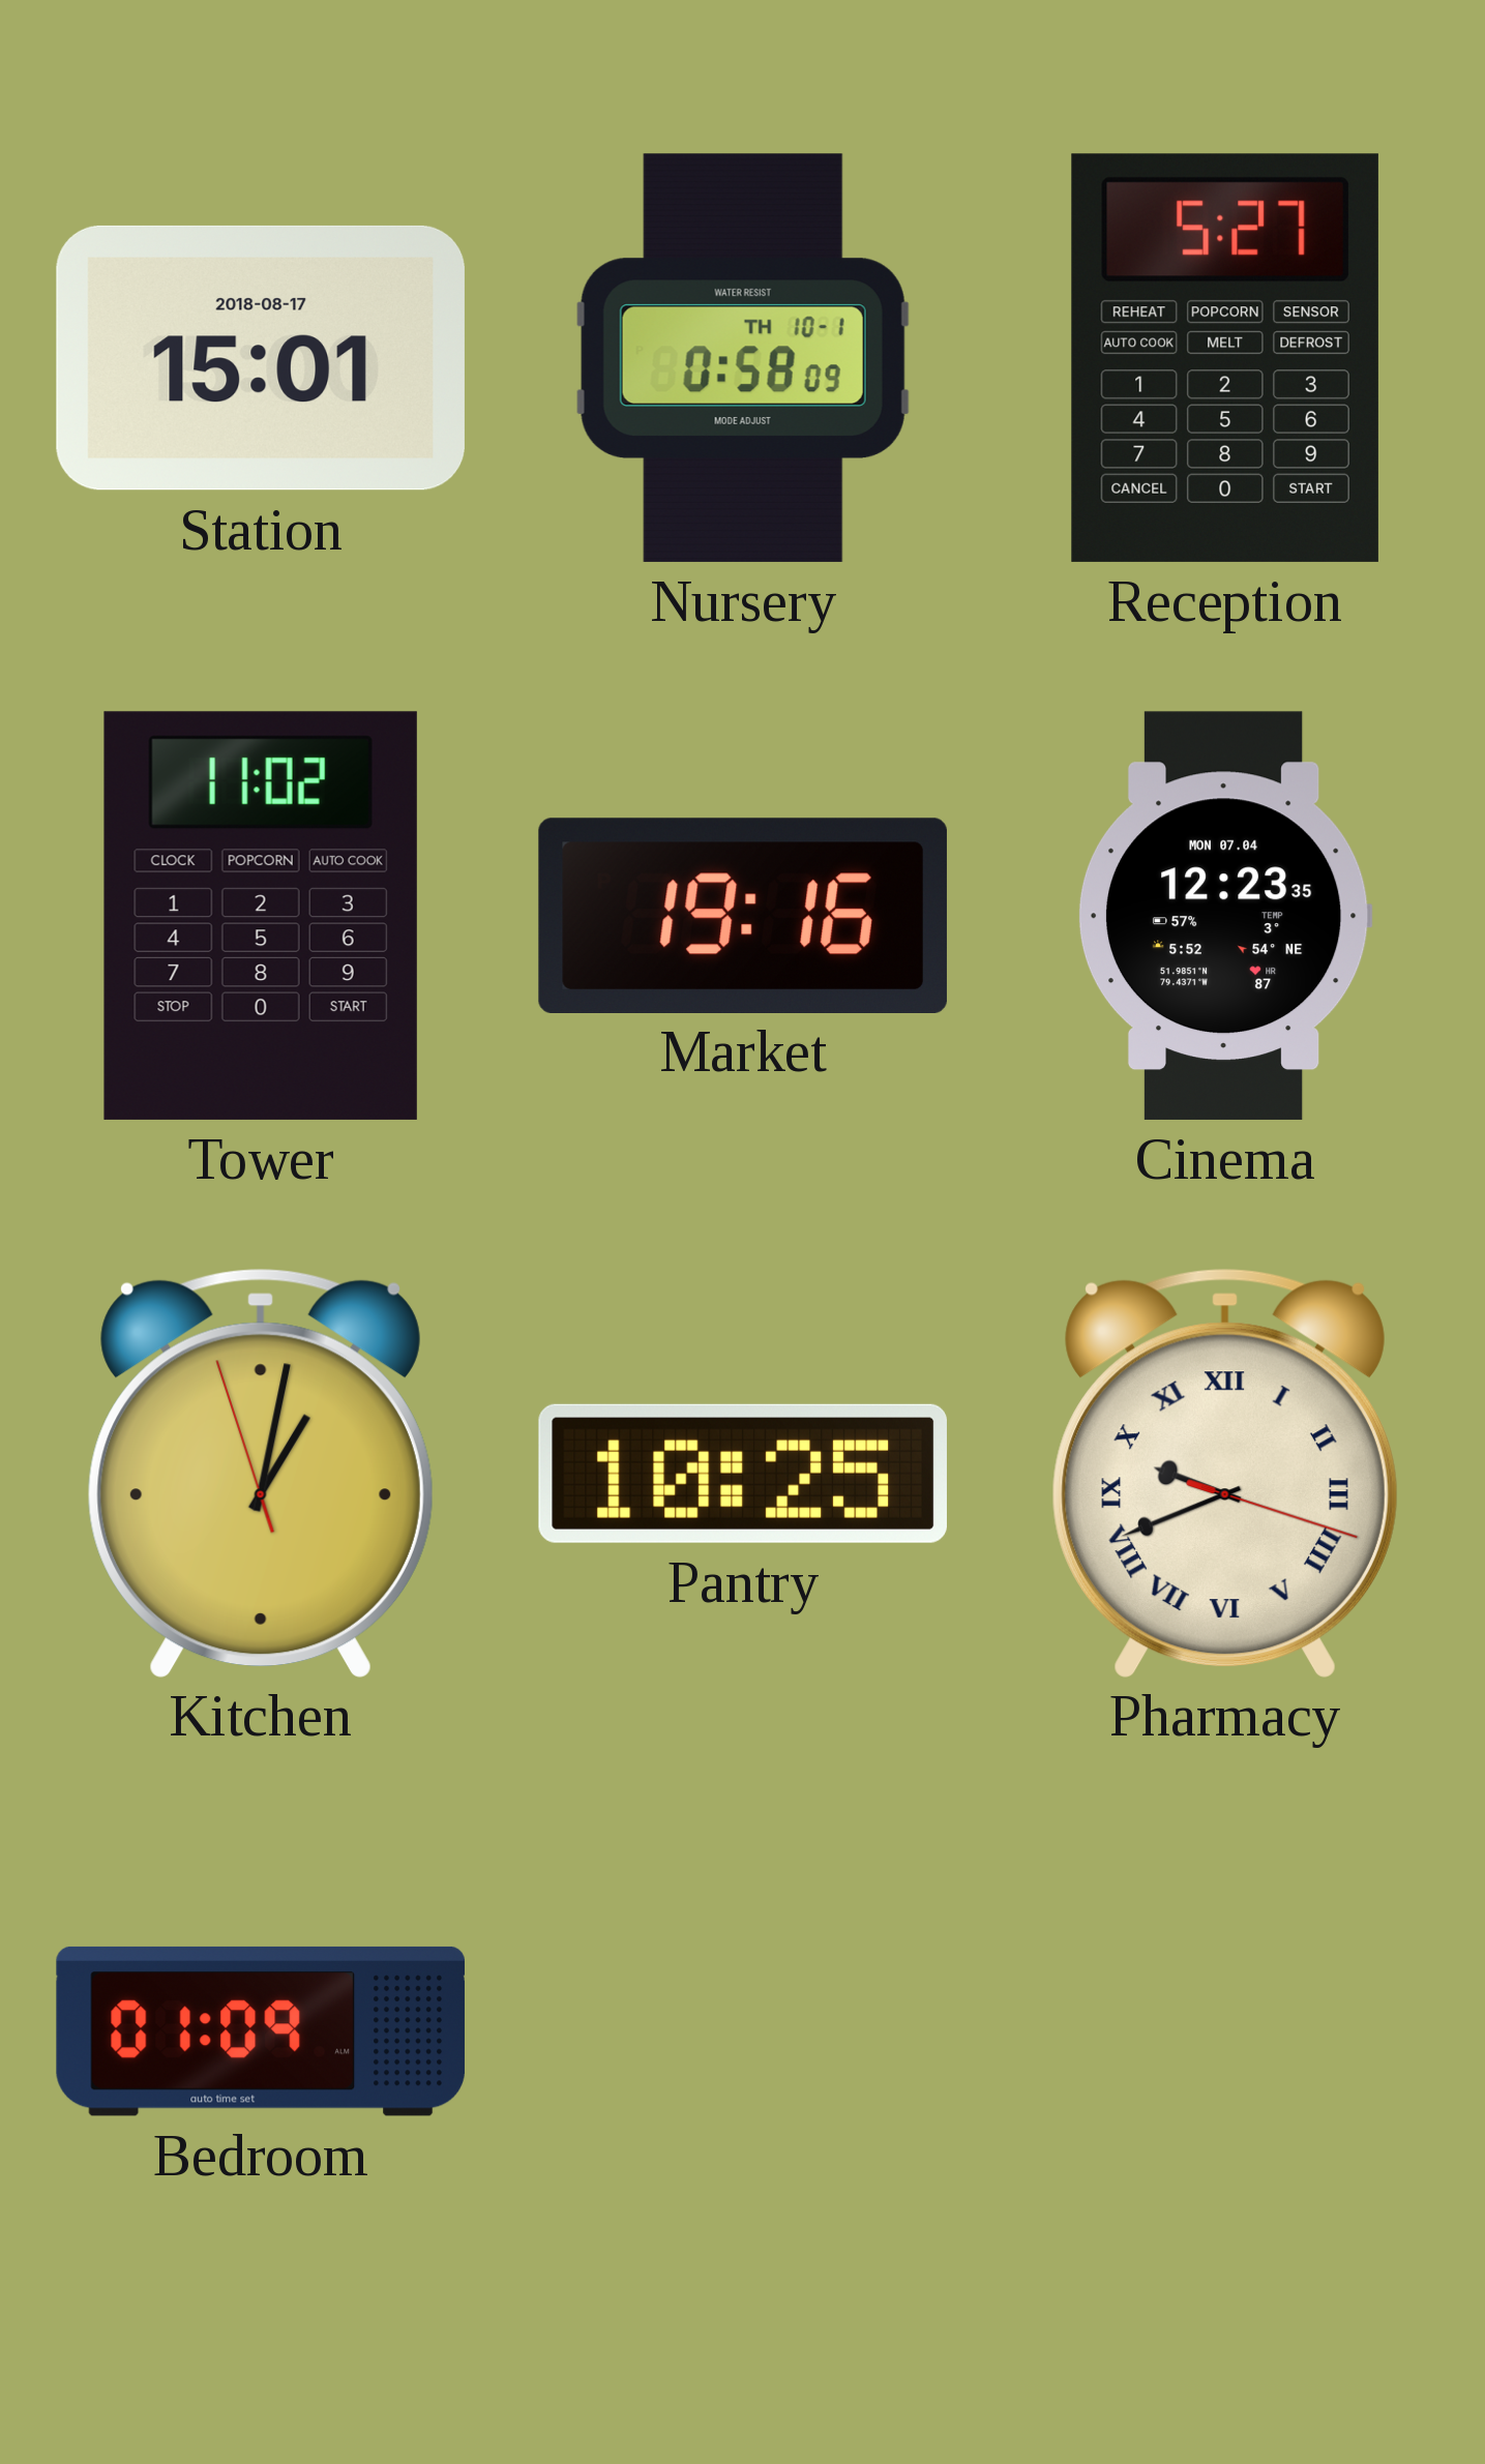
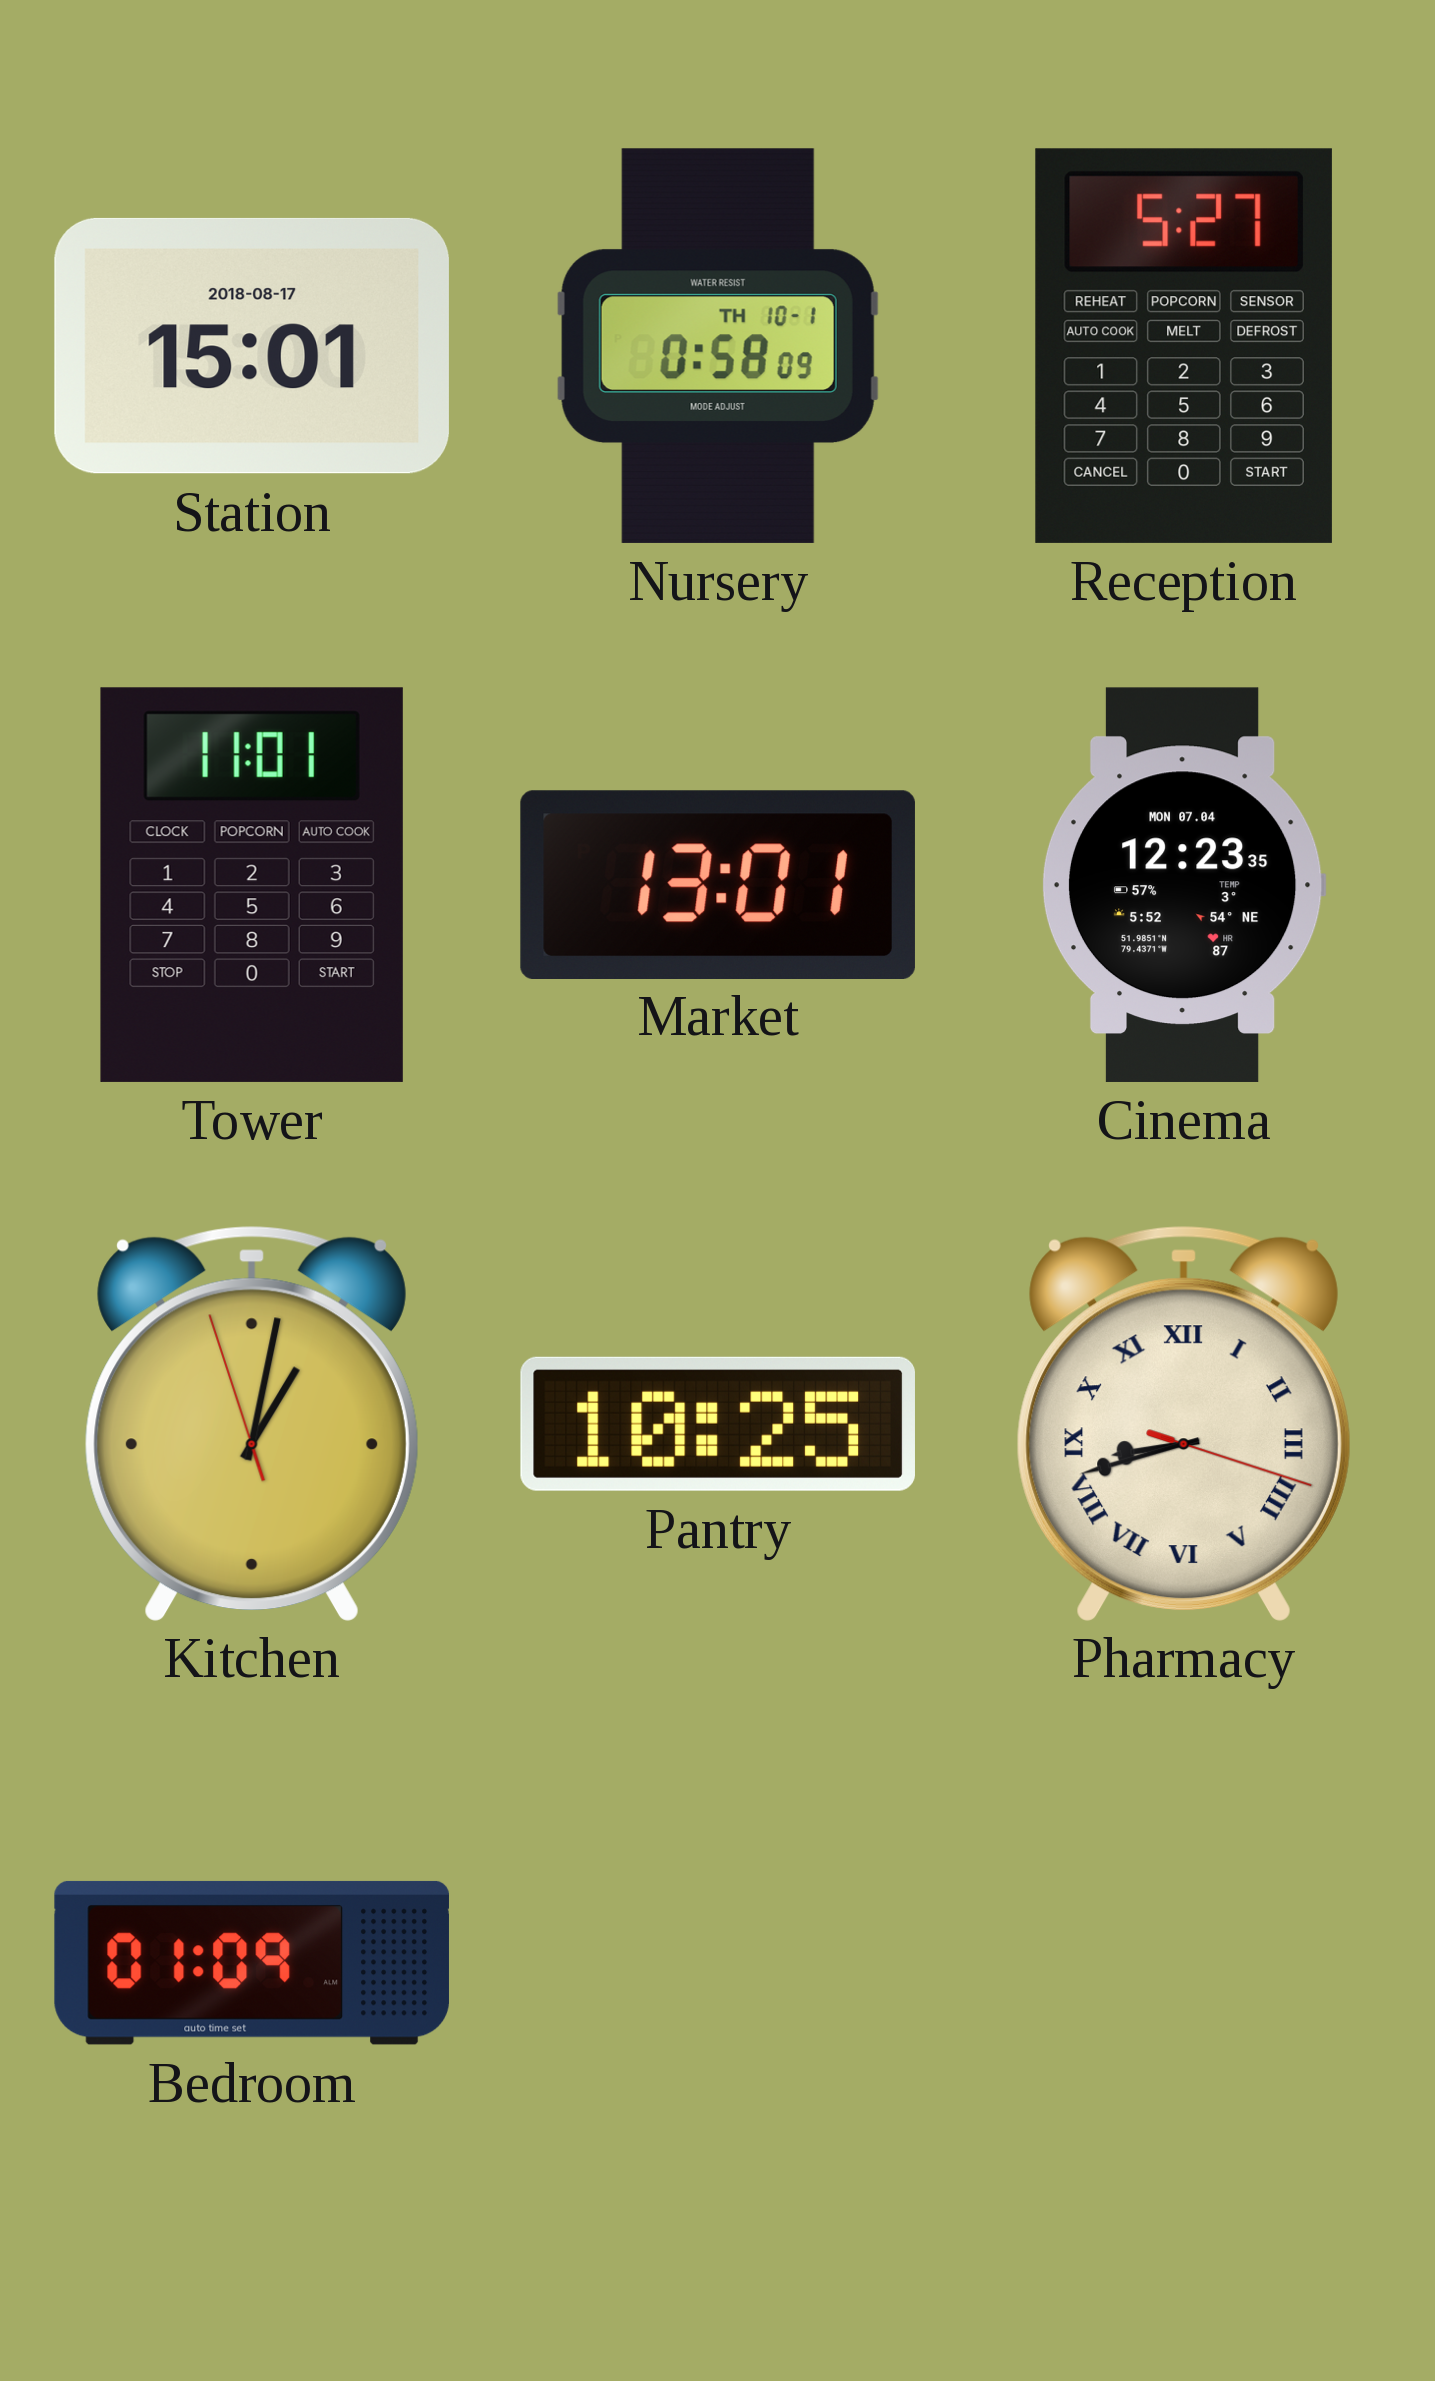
Tower: 11:02 -> 11:01 (252, 885)
Market: 19:16 -> 13:01 (718, 884)
Pharmacy: 9:41 -> 8:42 (1184, 1423)
